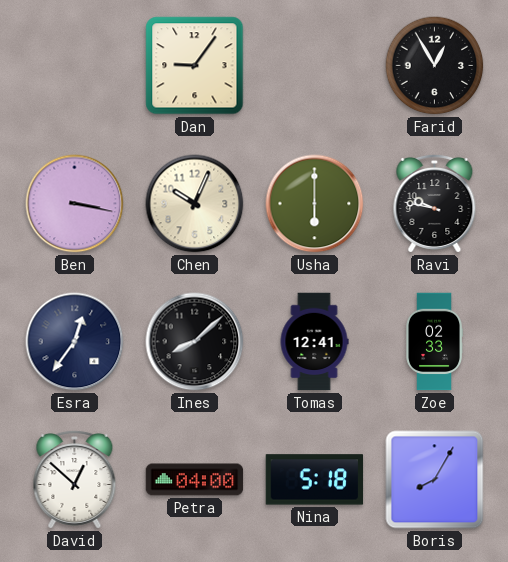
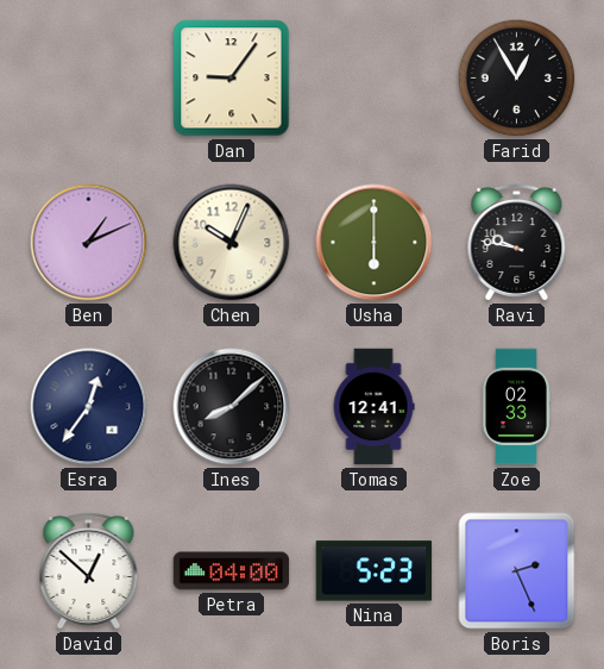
Ben: 3:17 -> 1:11 (89, 243)
Nina: 5:18 -> 5:23 (375, 571)
Boris: 8:05 -> 2:26 (517, 571)
